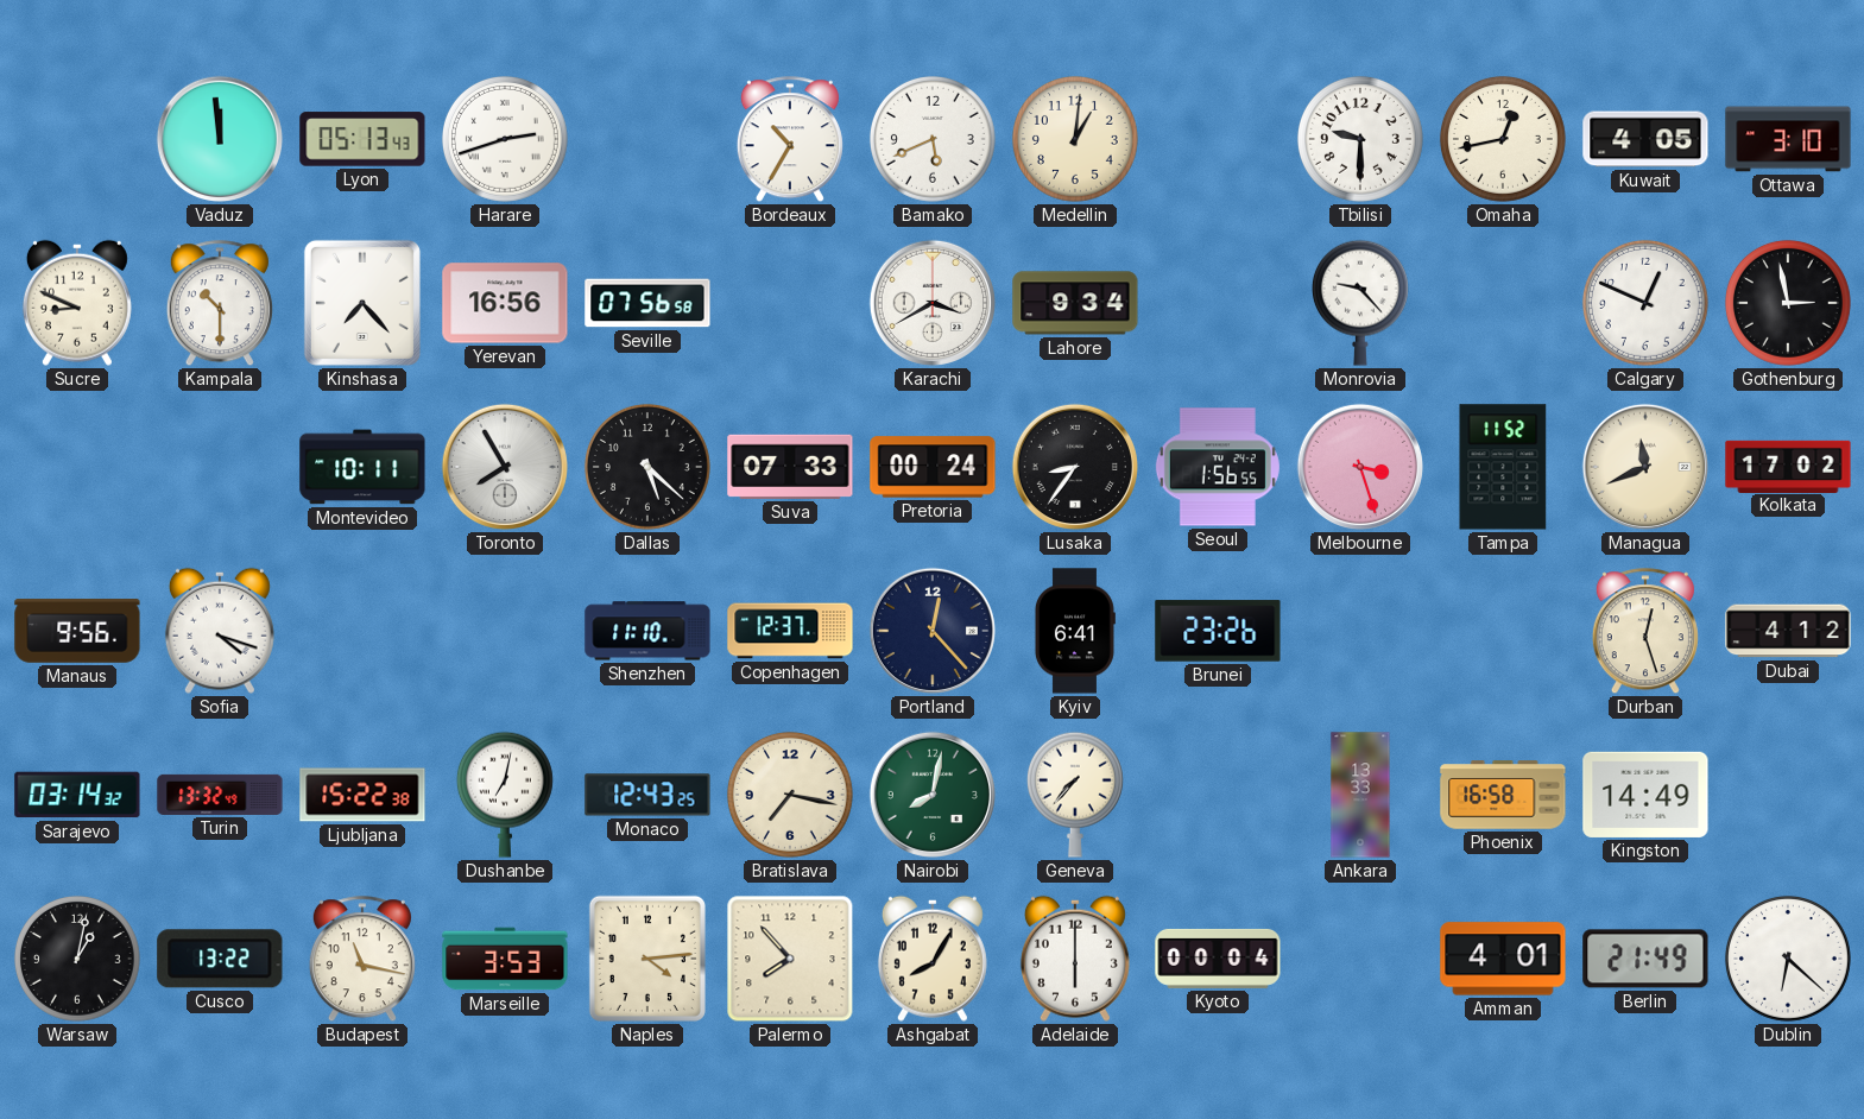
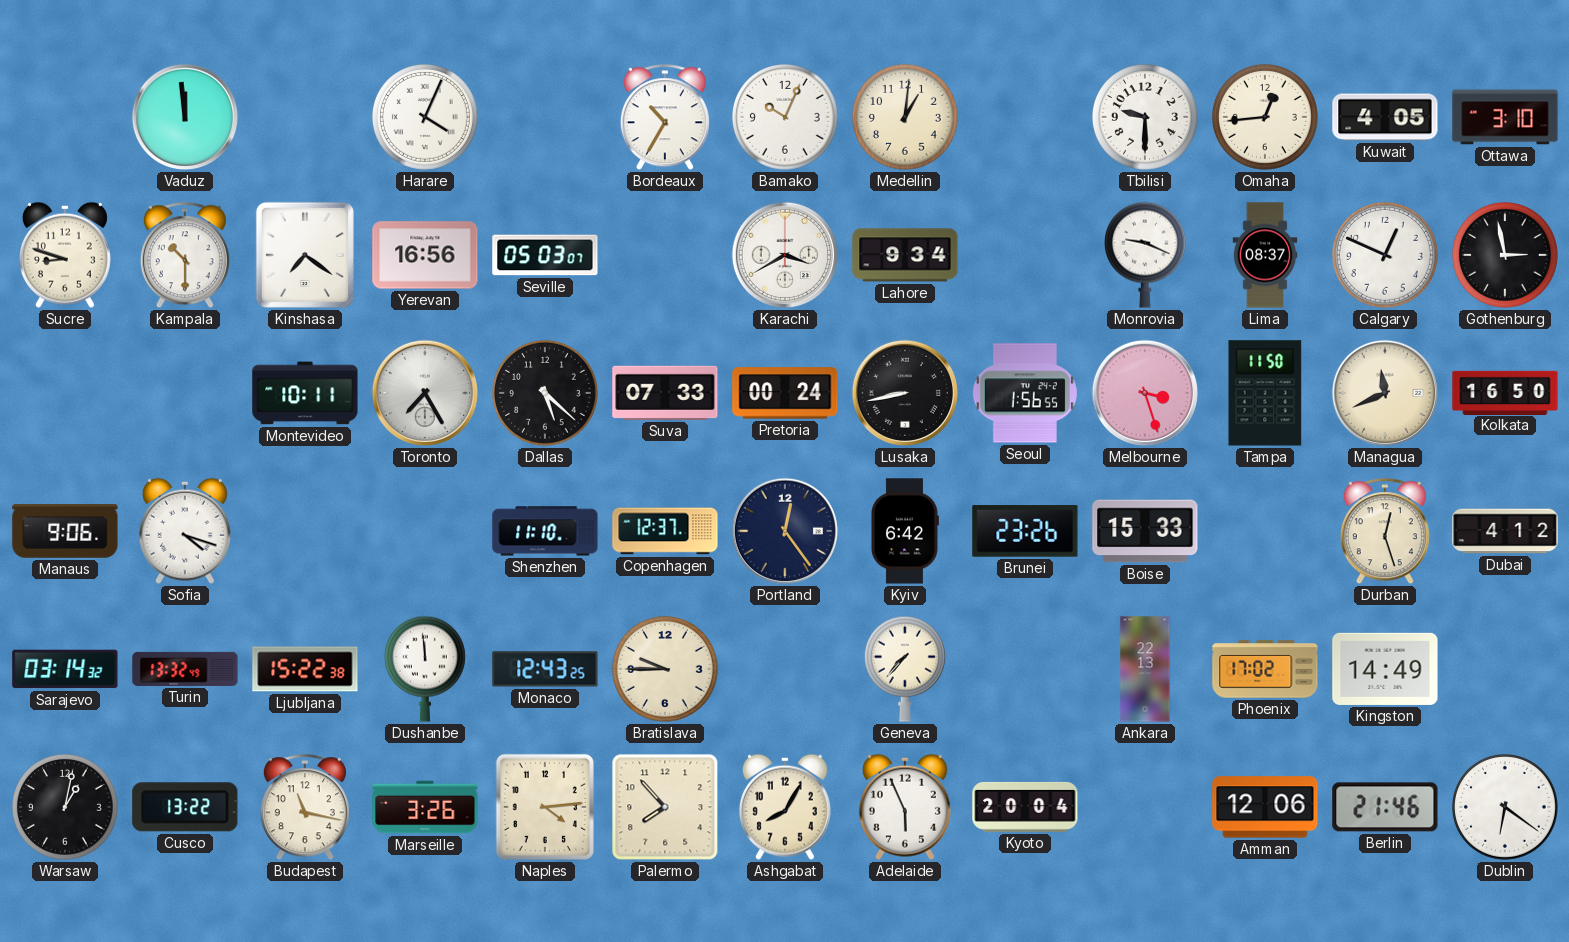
Lyon: 05:13 -> none (362, 139)
Harare: 2:42 -> 4:04 (425, 117)
Bamako: 5:41 -> 10:04 (785, 117)
Omaha: 12:43 -> 12:44 (1265, 117)
Sucre: 8:49 -> 8:48 (65, 255)
Kinshasa: 7:23 -> 7:21 (305, 255)
Seville: 07:56 -> 05:03 (545, 255)
Monrovia: 9:23 -> 9:19 (1145, 255)
Lima: none -> 08:37 (1265, 255)
Toronto: 7:55 -> 7:25 (425, 393)
Lusaka: 8:36 -> 8:43 (905, 393)
Tampa: 11:52 -> 11:50 (1265, 393)
Kolkata: 17:02 -> 16:50 (1505, 392)
Manaus: 9:56 -> 9:06 (65, 531)
Portland: 12:23 -> 12:24 (785, 531)
Kyiv: 6:41 -> 6:42 (904, 531)
Boise: none -> 15:33 (1145, 531)
Dushanbe: 7:02 -> 11:59 (425, 669)
Bratislava: 7:17 -> 9:45 (665, 669)
Nairobi: 8:02 -> none (933, 795)
Ankara: 13:33 -> 22:13 (1145, 669)
Phoenix: 16:58 -> 17:02 (1265, 669)
Marseille: 3:53 -> 3:26 (425, 807)
Adelaide: 6:00 -> 5:56 (905, 807)
Kyoto: 00:04 -> 20:04 (1025, 807)
Amman: 4:01 -> 12:06 (1265, 807)
Berlin: 21:49 -> 21:46 (1385, 807)
Dublin: 6:22 -> 6:21 (1505, 807)
